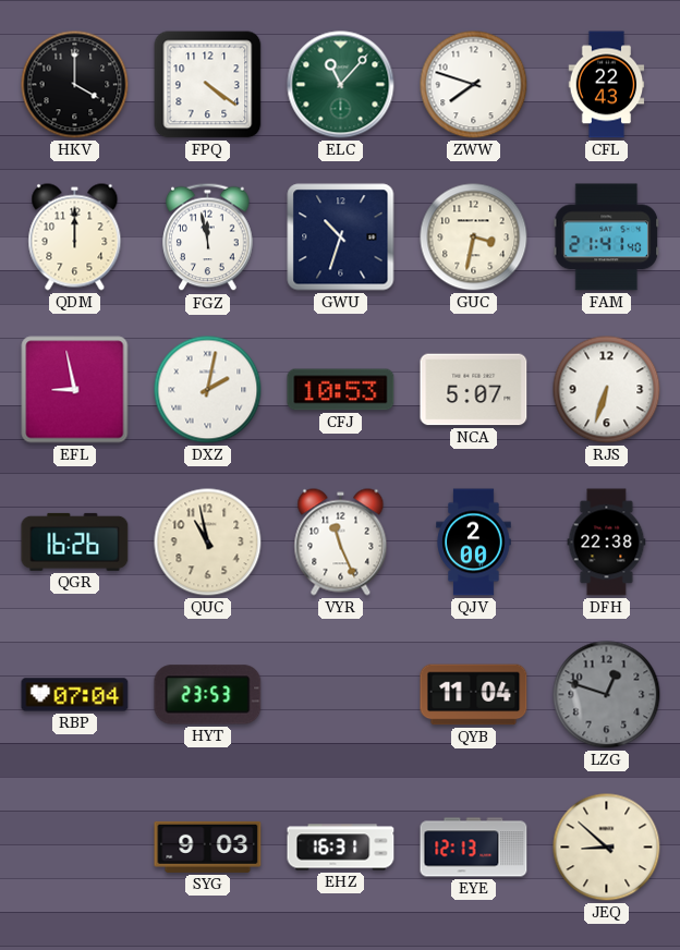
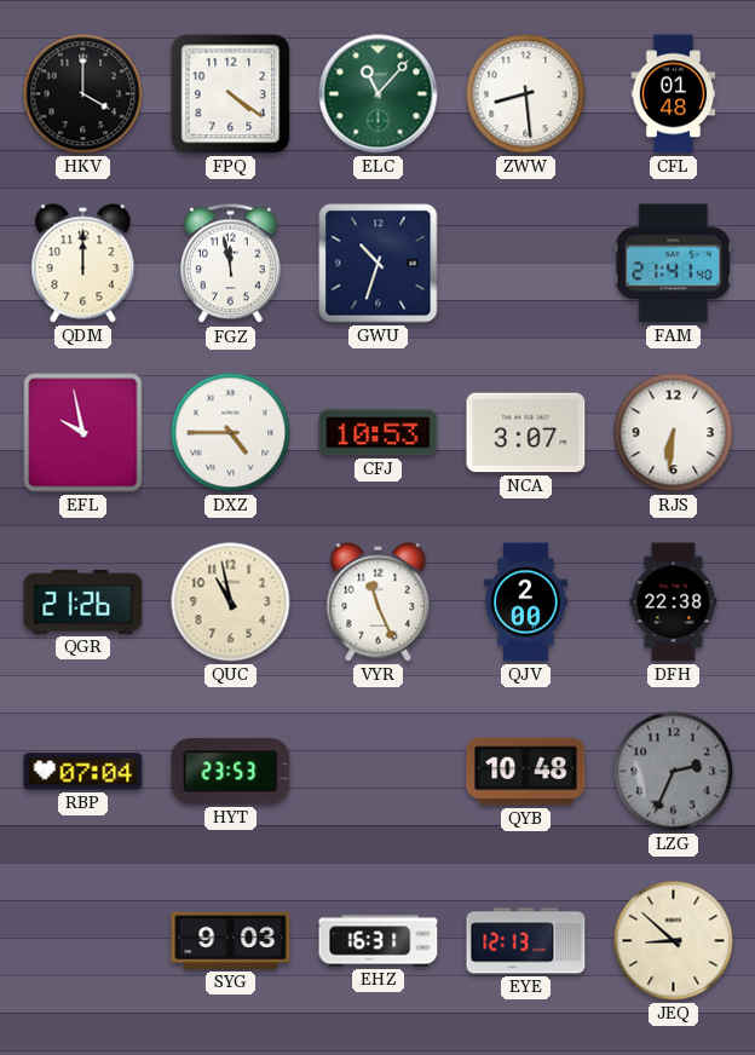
ZWW: 7:48 -> 8:29 (526, 94)
CFL: 22:43 -> 01:48 (674, 94)
GUC: 3:32 -> none (474, 237)
EFL: 8:58 -> 9:58 (83, 433)
DXZ: 2:02 -> 4:45 (231, 433)
NCA: 5:07 -> 3:07 (526, 433)
RJS: 6:33 -> 6:31 (674, 433)
QGR: 16:26 -> 21:26 (83, 601)
QYB: 11:04 -> 10:48 (526, 772)
LZG: 12:48 -> 2:34 (674, 772)
